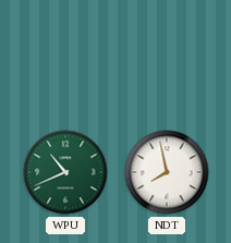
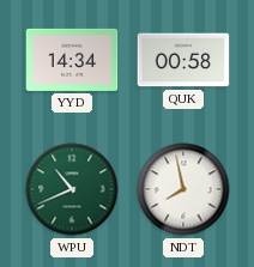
YYD: none -> 14:34 (72, 60)
QUK: none -> 00:58 (183, 60)
